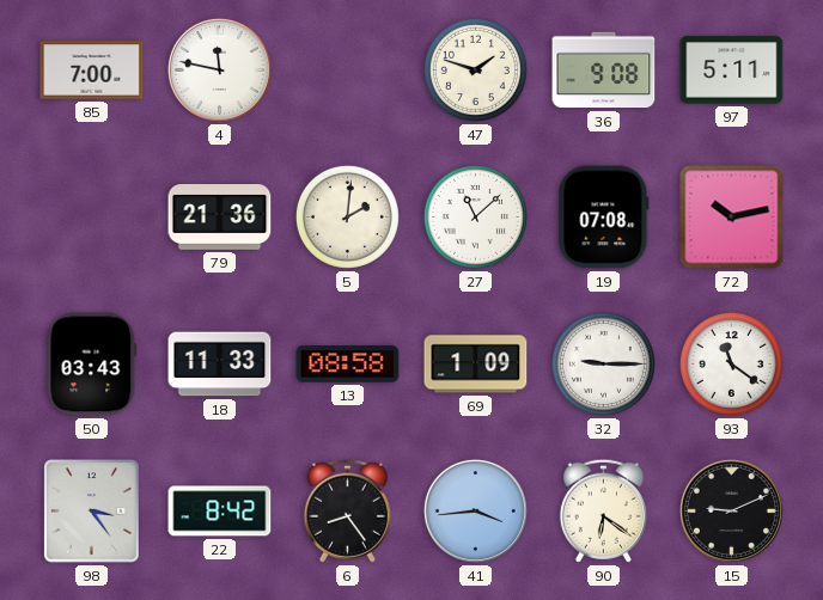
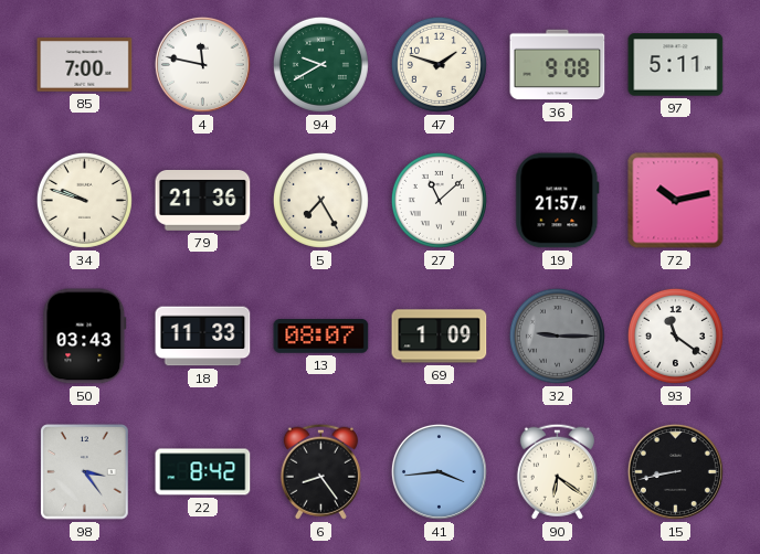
94: none -> 9:40 (320, 64)
34: none -> 9:48 (84, 200)
5: 2:01 -> 7:25 (320, 200)
19: 07:08 -> 21:57 (558, 201)
13: 08:58 -> 08:07 (321, 337)
32 dial: white -> grey (557, 335)
15: 9:11 -> 8:43 (675, 471)
